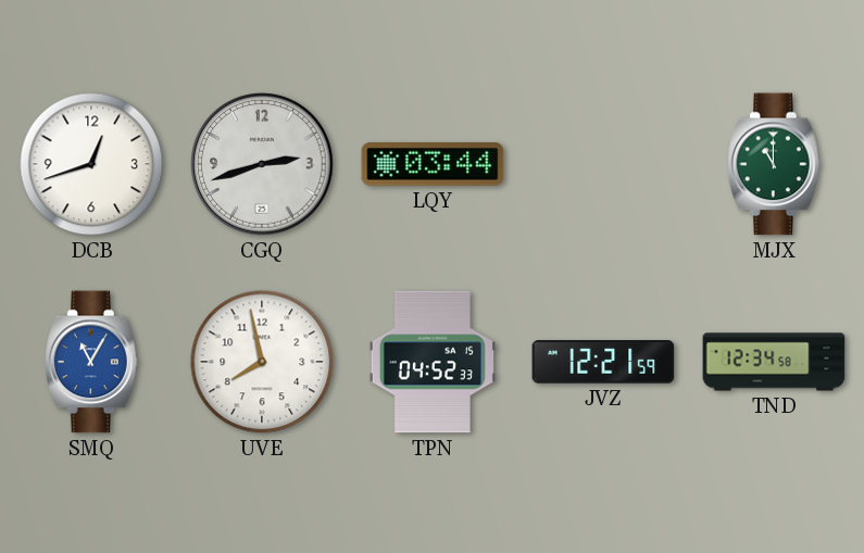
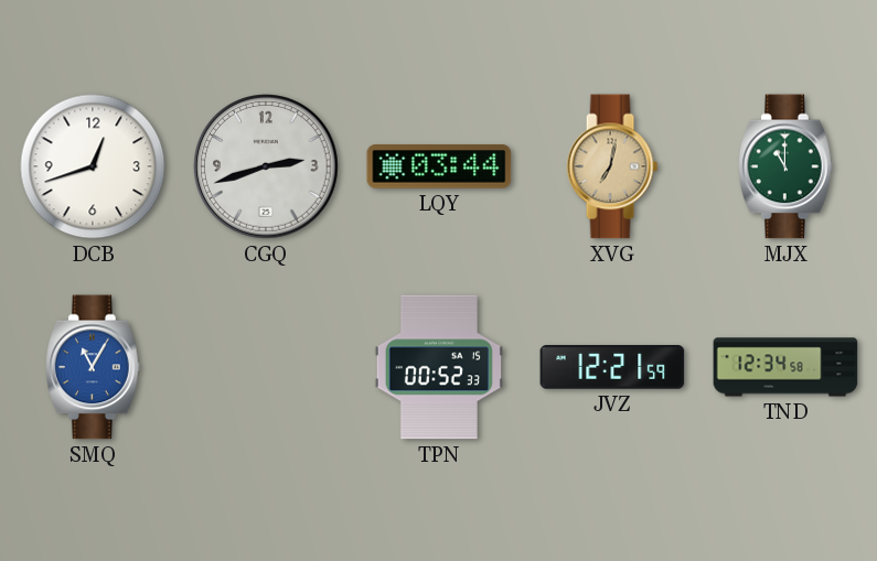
XVG: none -> 7:02 (612, 166)
UVE: 7:58 -> none (262, 362)
TPN: 04:52 -> 00:52 (439, 367)
